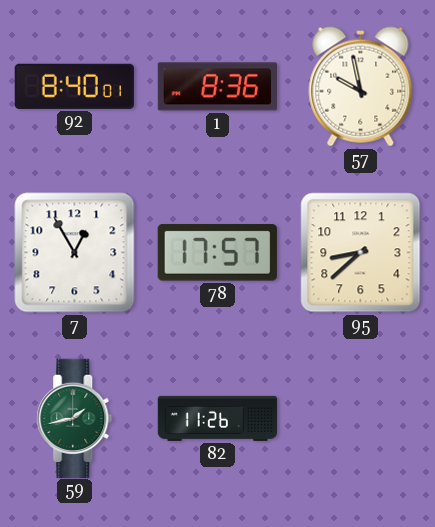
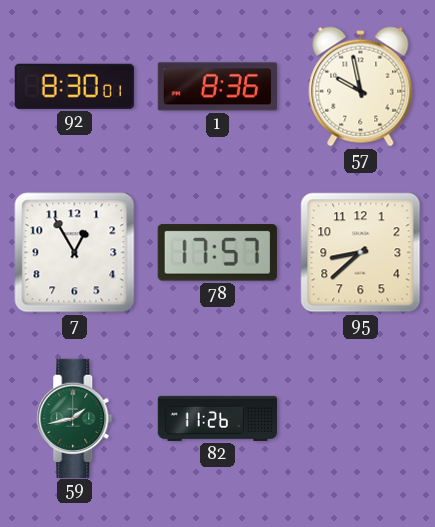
92: 8:40 -> 8:30 (74, 86)
